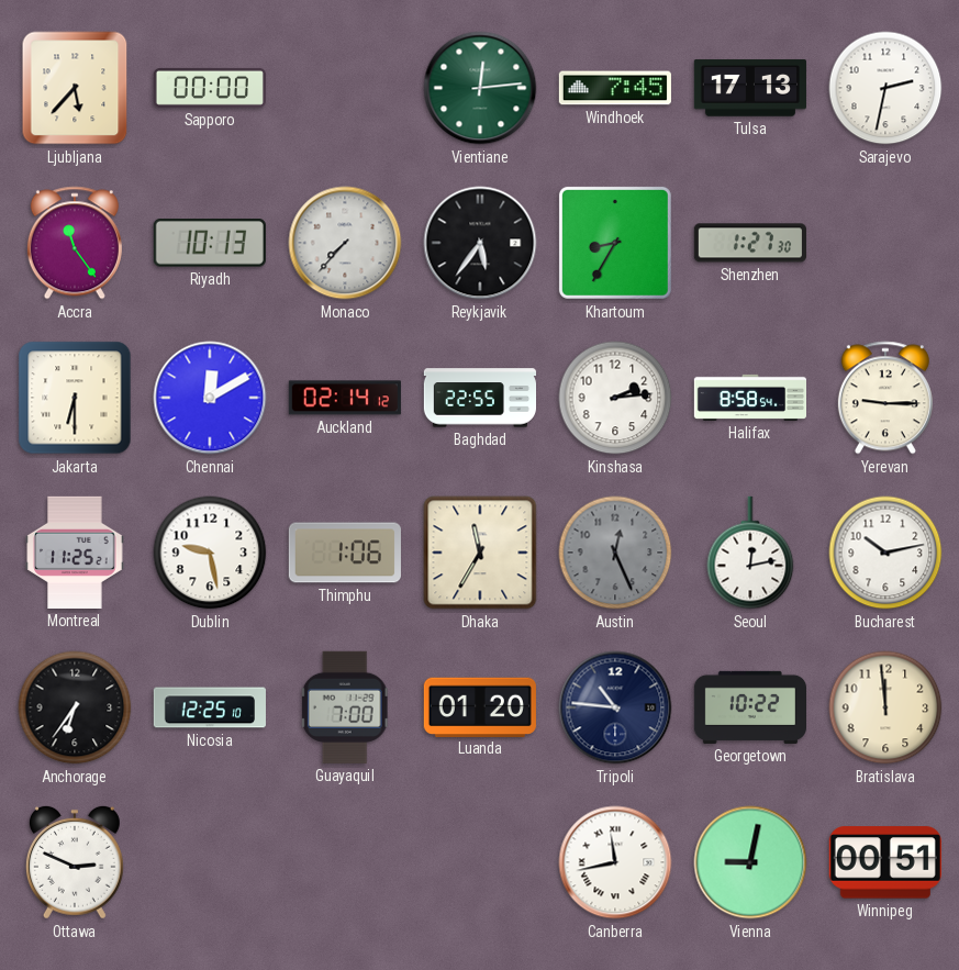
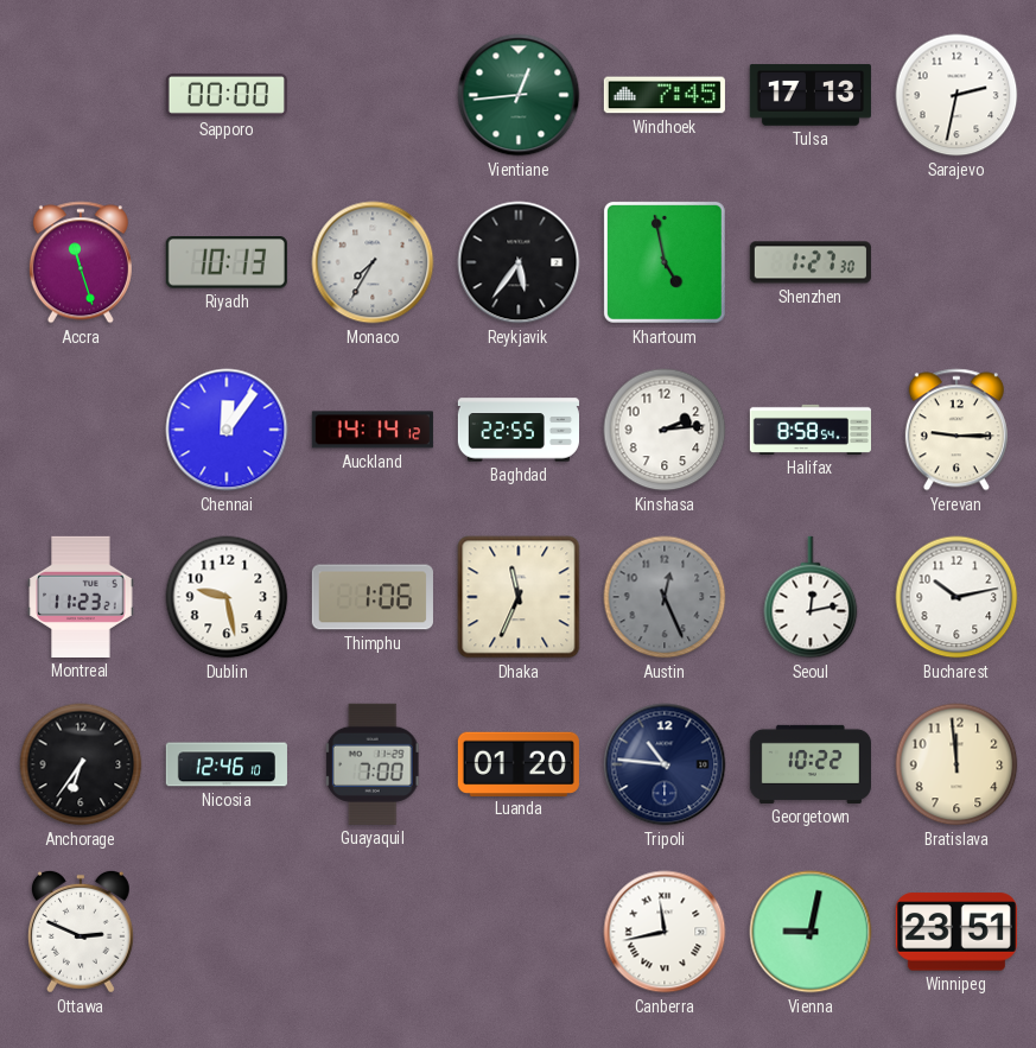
Ljubljana: 5:37 -> none (75, 88)
Vientiane: 12:14 -> 12:44 (519, 95)
Accra: 11:24 -> 11:27 (81, 262)
Monaco: 7:37 -> 7:35 (373, 262)
Khartoum: 8:35 -> 4:58 (665, 262)
Jakarta: 6:30 -> none (75, 398)
Chennai: 12:10 -> 12:06 (227, 430)
Auckland: 02:14 -> 14:14 (373, 430)
Montreal: 11:25 -> 11:23 (81, 597)
Dhaka: 11:35 -> 11:34 (519, 597)
Nicosia: 12:25 -> 12:46 (227, 764)
Winnipeg: 00:51 -> 23:51 (956, 932)
